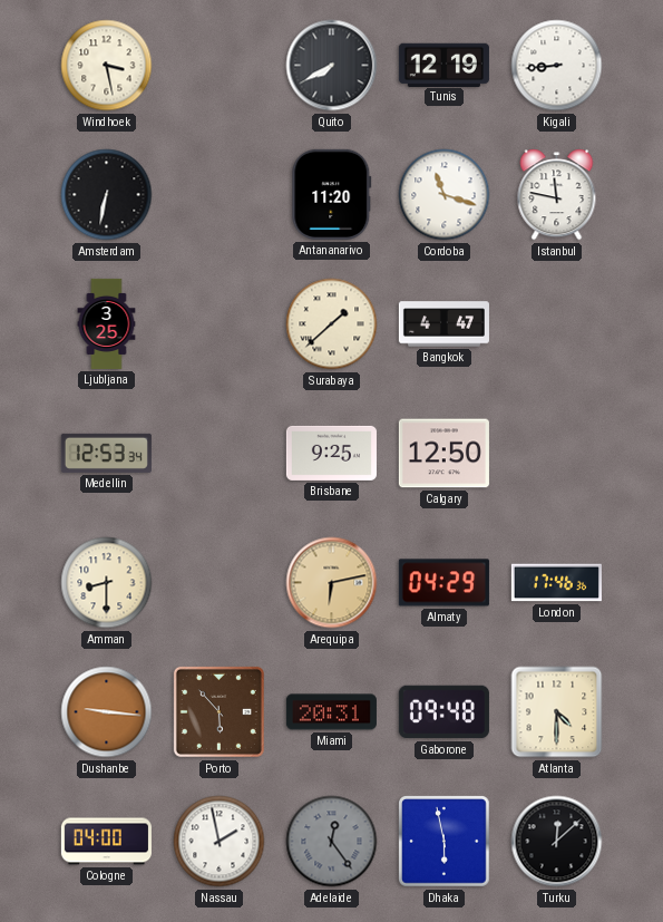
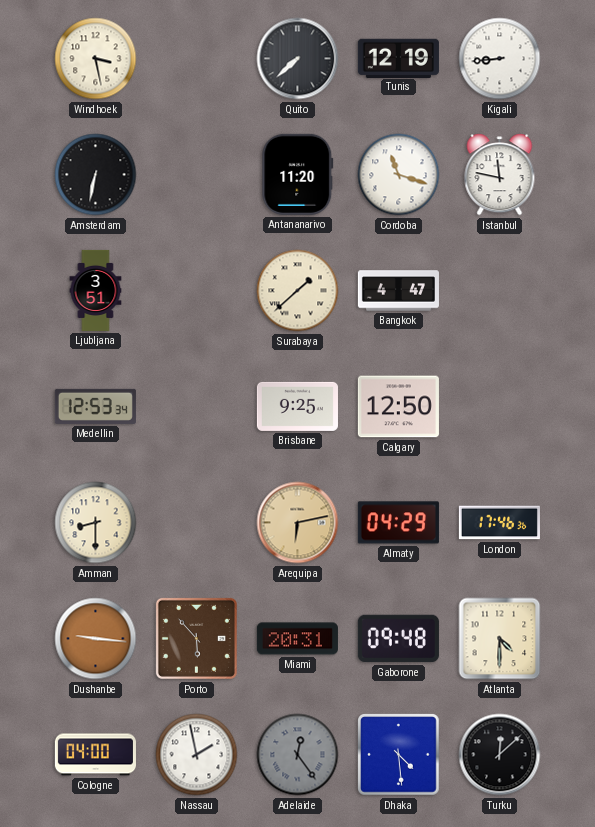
Quito: 7:40 -> 7:38 (298, 59)
Ljubljana: 3:25 -> 3:51 (96, 290)
Dhaka: 5:58 -> 4:29 (399, 755)
